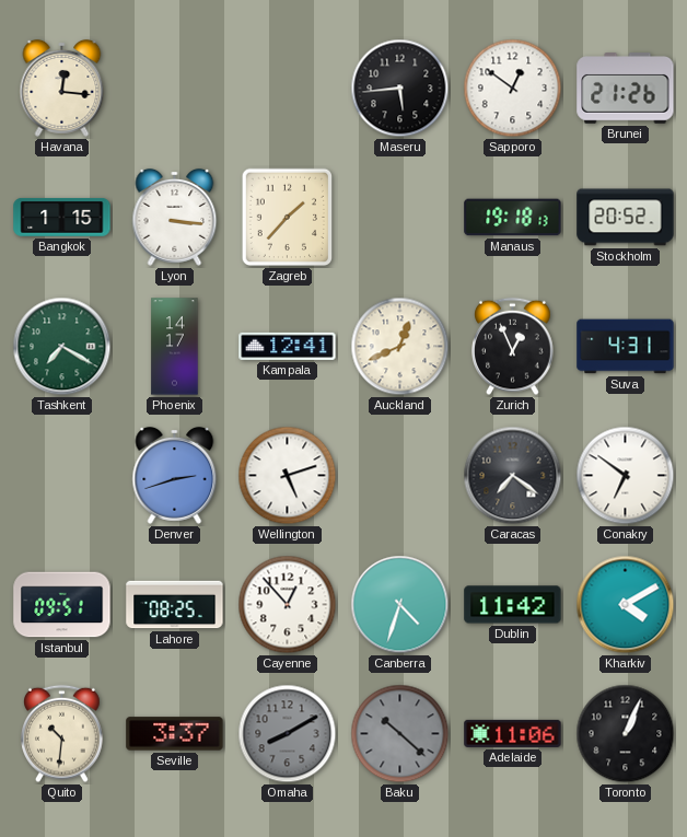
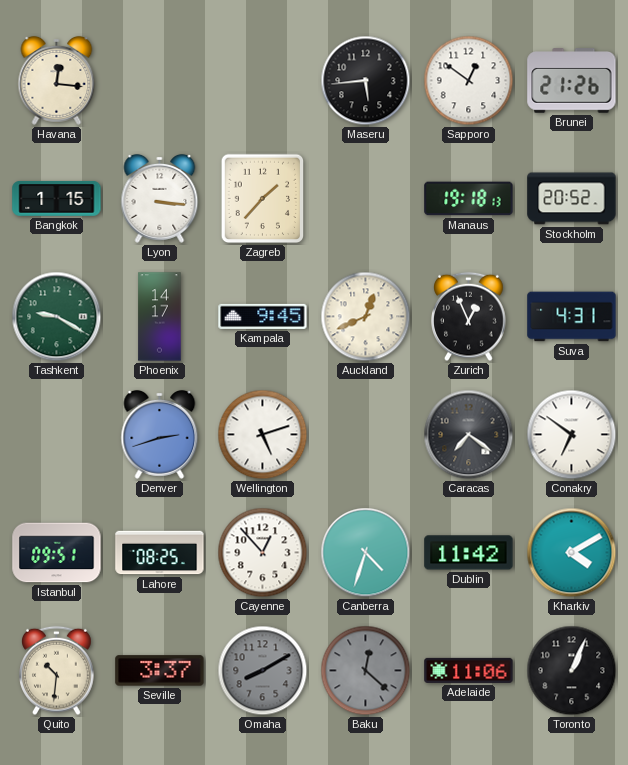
Tashkent: 7:20 -> 9:20 (57, 317)
Kampala: 12:41 -> 9:45 (263, 316)
Baku: 10:22 -> 12:22 (366, 671)
